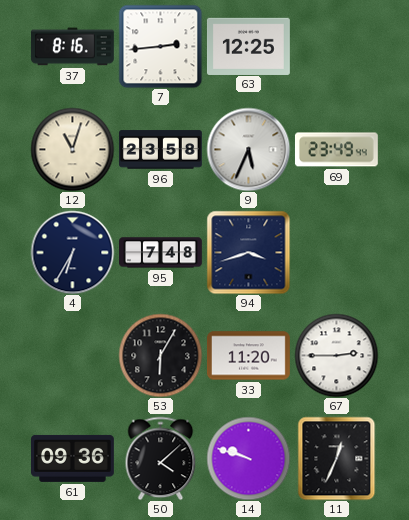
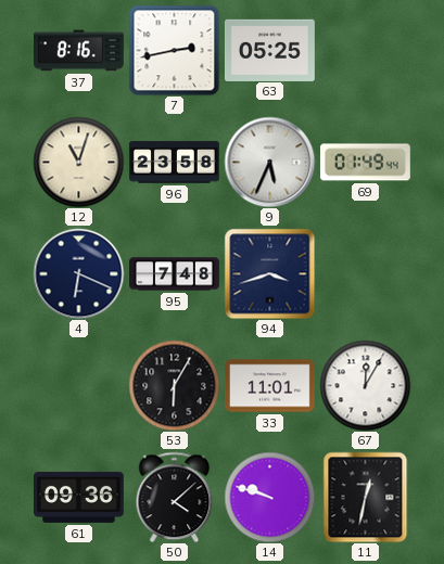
7: 2:44 -> 2:43 (174, 50)
63: 12:25 -> 05:25 (270, 50)
69: 23:49 -> 01:49 (365, 163)
4: 6:35 -> 6:19 (78, 273)
33: 11:20 -> 11:01 (270, 386)
67: 2:45 -> 12:05 (365, 385)
11: 12:34 -> 12:32 (366, 497)
